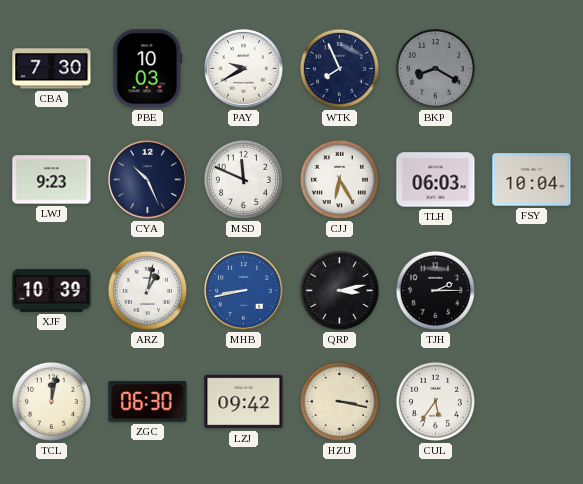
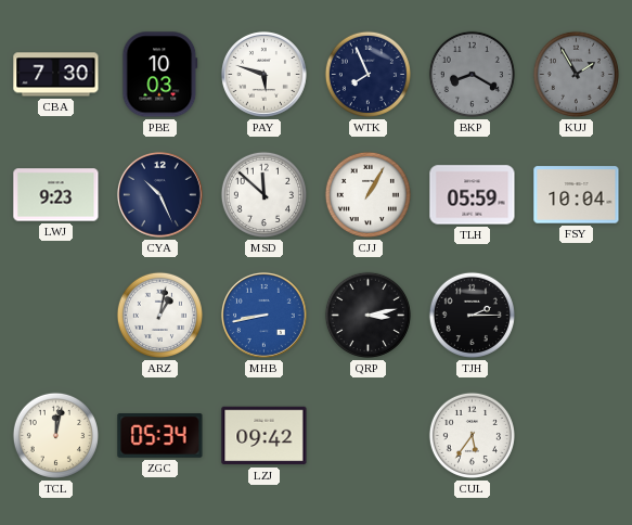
PAY: 9:40 -> 5:48 (263, 74)
KUJ: none -> 1:55 (576, 74)
MSD: 11:49 -> 11:52 (263, 194)
CJJ: 6:25 -> 1:05 (367, 194)
TLH: 06:03 -> 05:59 (473, 195)
XJF: 10:39 -> none (52, 291)
ZGC: 06:30 -> 05:34 (160, 436)
HZU: 3:17 -> none (339, 401)
